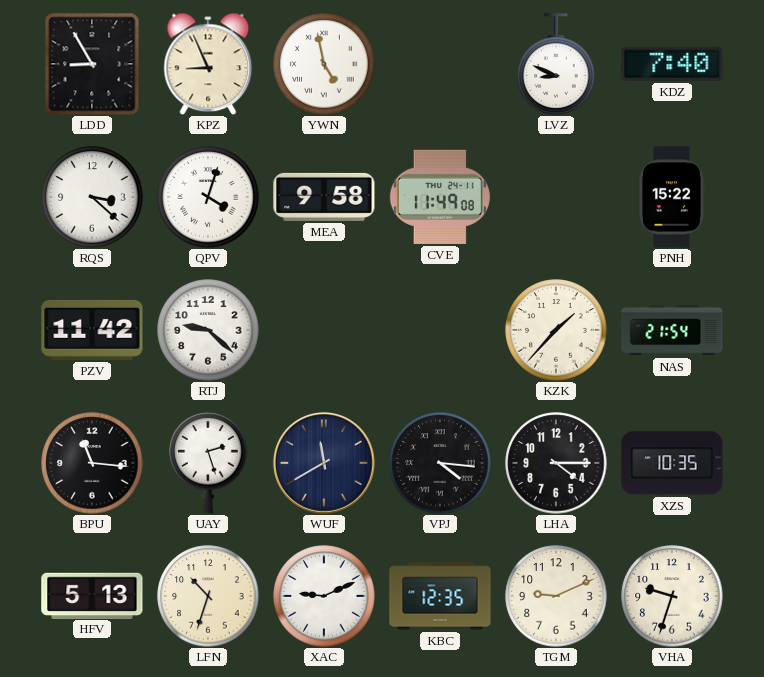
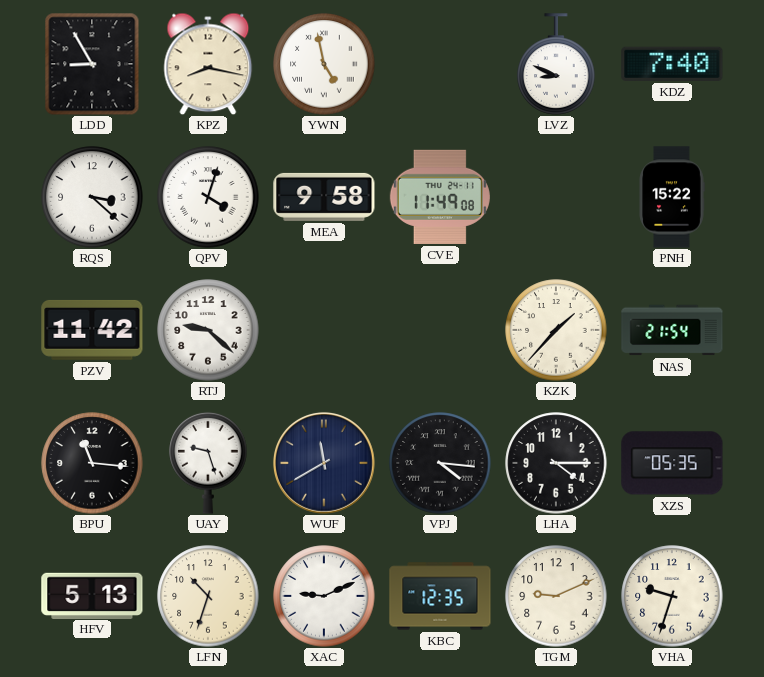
KPZ: 8:56 -> 8:17 (208, 64)
UAY: 2:27 -> 9:27 (208, 463)
XZS: 10:35 -> 05:35 (672, 463)
